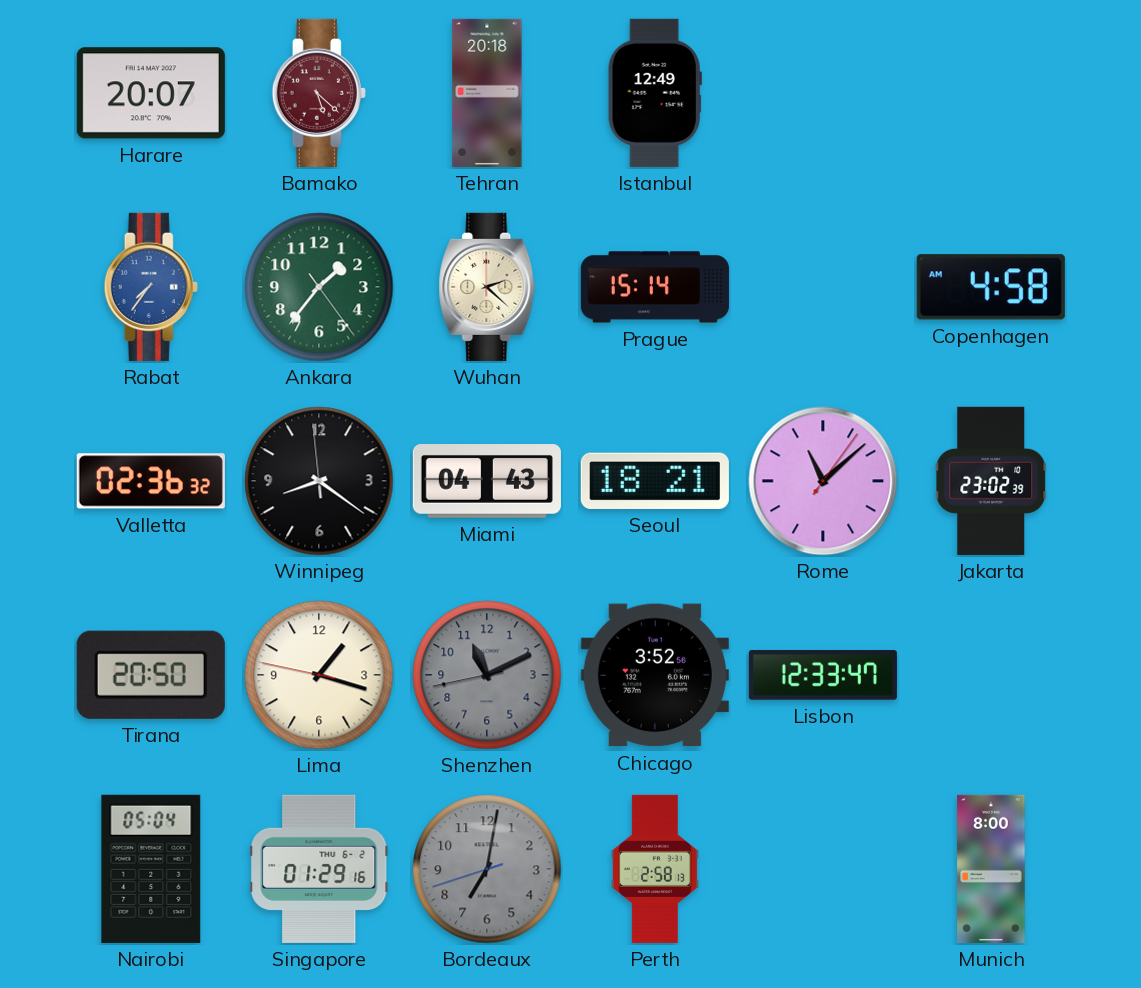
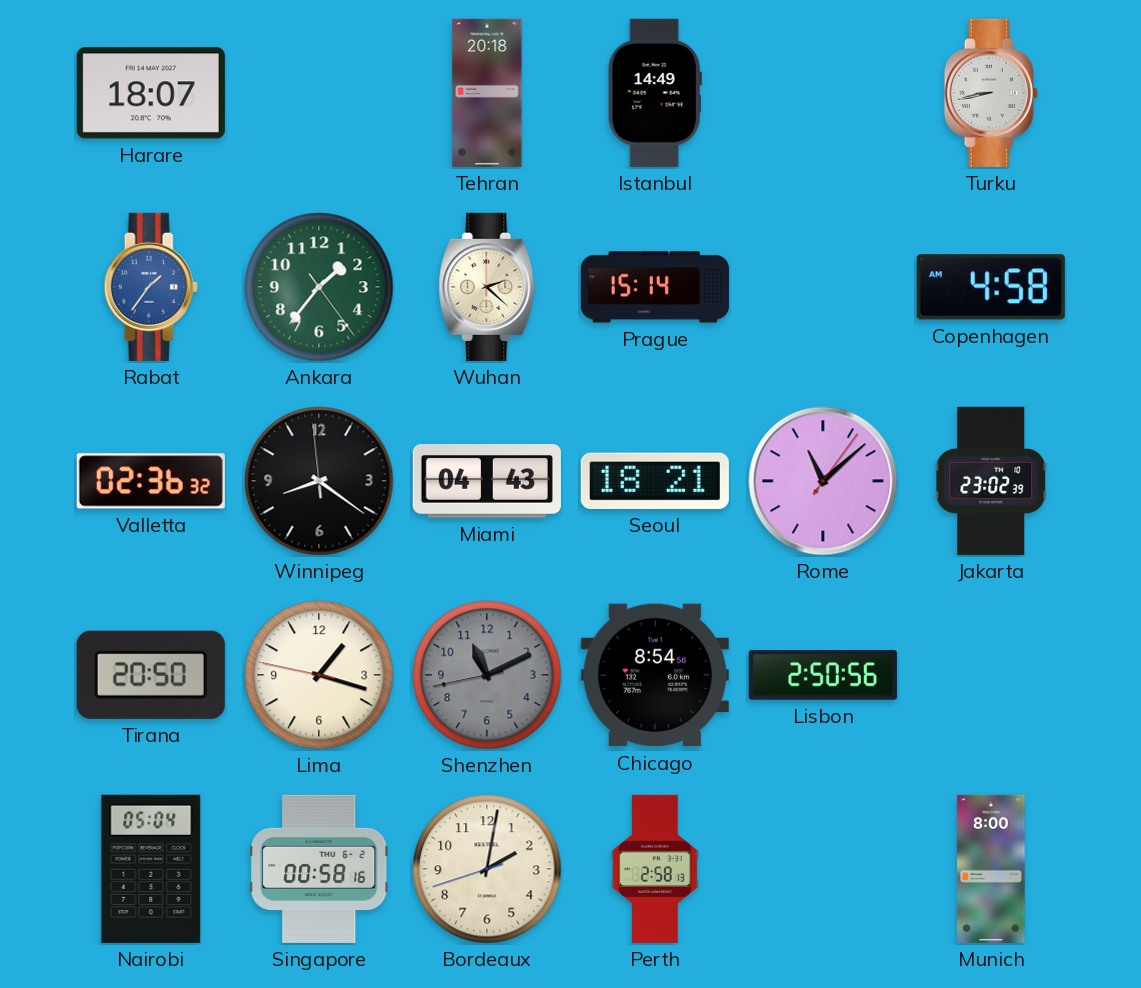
Harare: 20:07 -> 18:07 (151, 93)
Bamako: 5:22 -> none (319, 93)
Istanbul: 12:49 -> 14:49 (655, 93)
Turku: none -> 8:43 (991, 93)
Rabat: 7:36 -> 1:36 (151, 287)
Chicago: 3:52 -> 8:54 (655, 675)
Lisbon: 12:33 -> 2:50 (823, 675)
Singapore: 01:29 -> 00:58 (319, 869)
Bordeaux: 7:01 -> 2:01 (487, 869)
Bordeaux dial: grey -> cream (487, 869)
